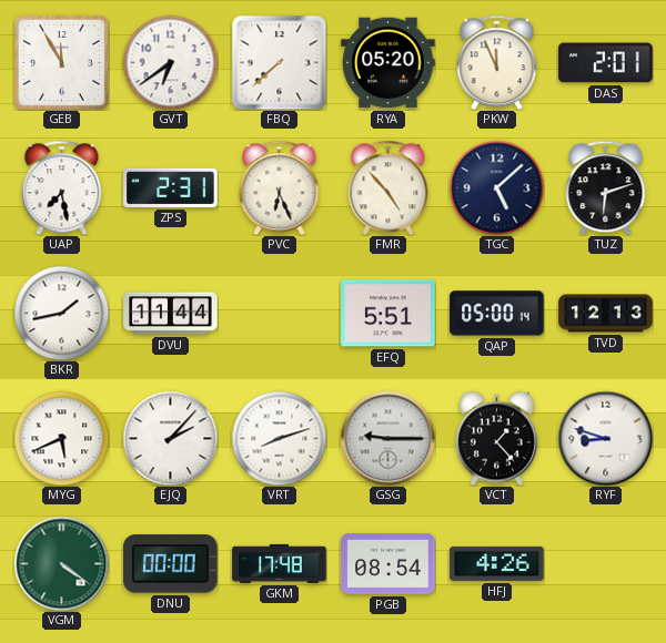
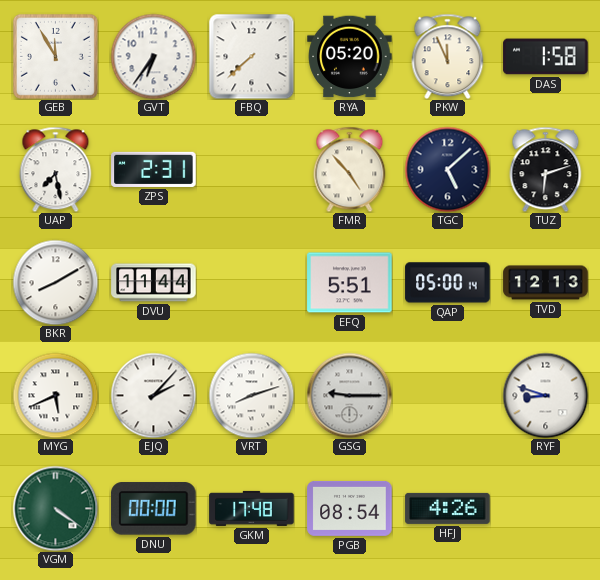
GVT: 6:39 -> 6:36 (153, 56)
DAS: 2:01 -> 1:58 (546, 57)
PVC: 6:26 -> none (280, 187)
BKR: 1:43 -> 8:10 (55, 282)
VCT: 1:23 -> none (496, 438)
